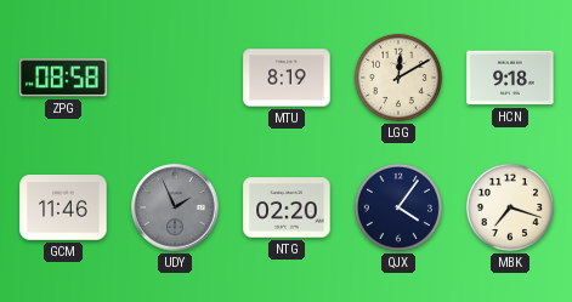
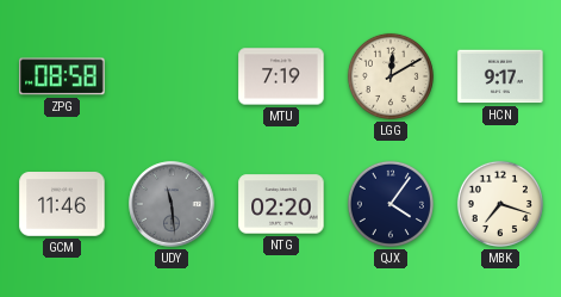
MTU: 8:19 -> 7:19 (281, 76)
HCN: 9:18 -> 9:17 (500, 76)
UDY: 1:56 -> 11:29 (172, 204)
